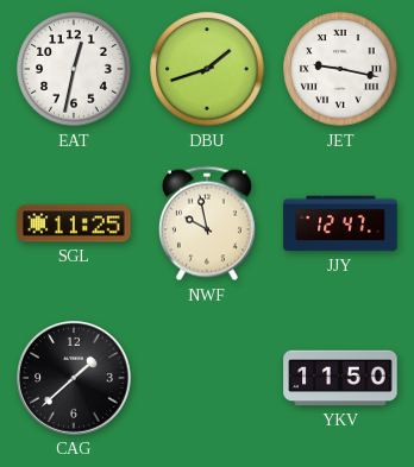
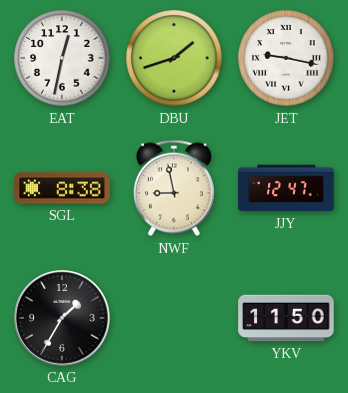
SGL: 11:25 -> 8:38 (62, 188)
NWF: 9:58 -> 8:58 (174, 188)
CAG: 1:38 -> 1:35 (62, 318)
